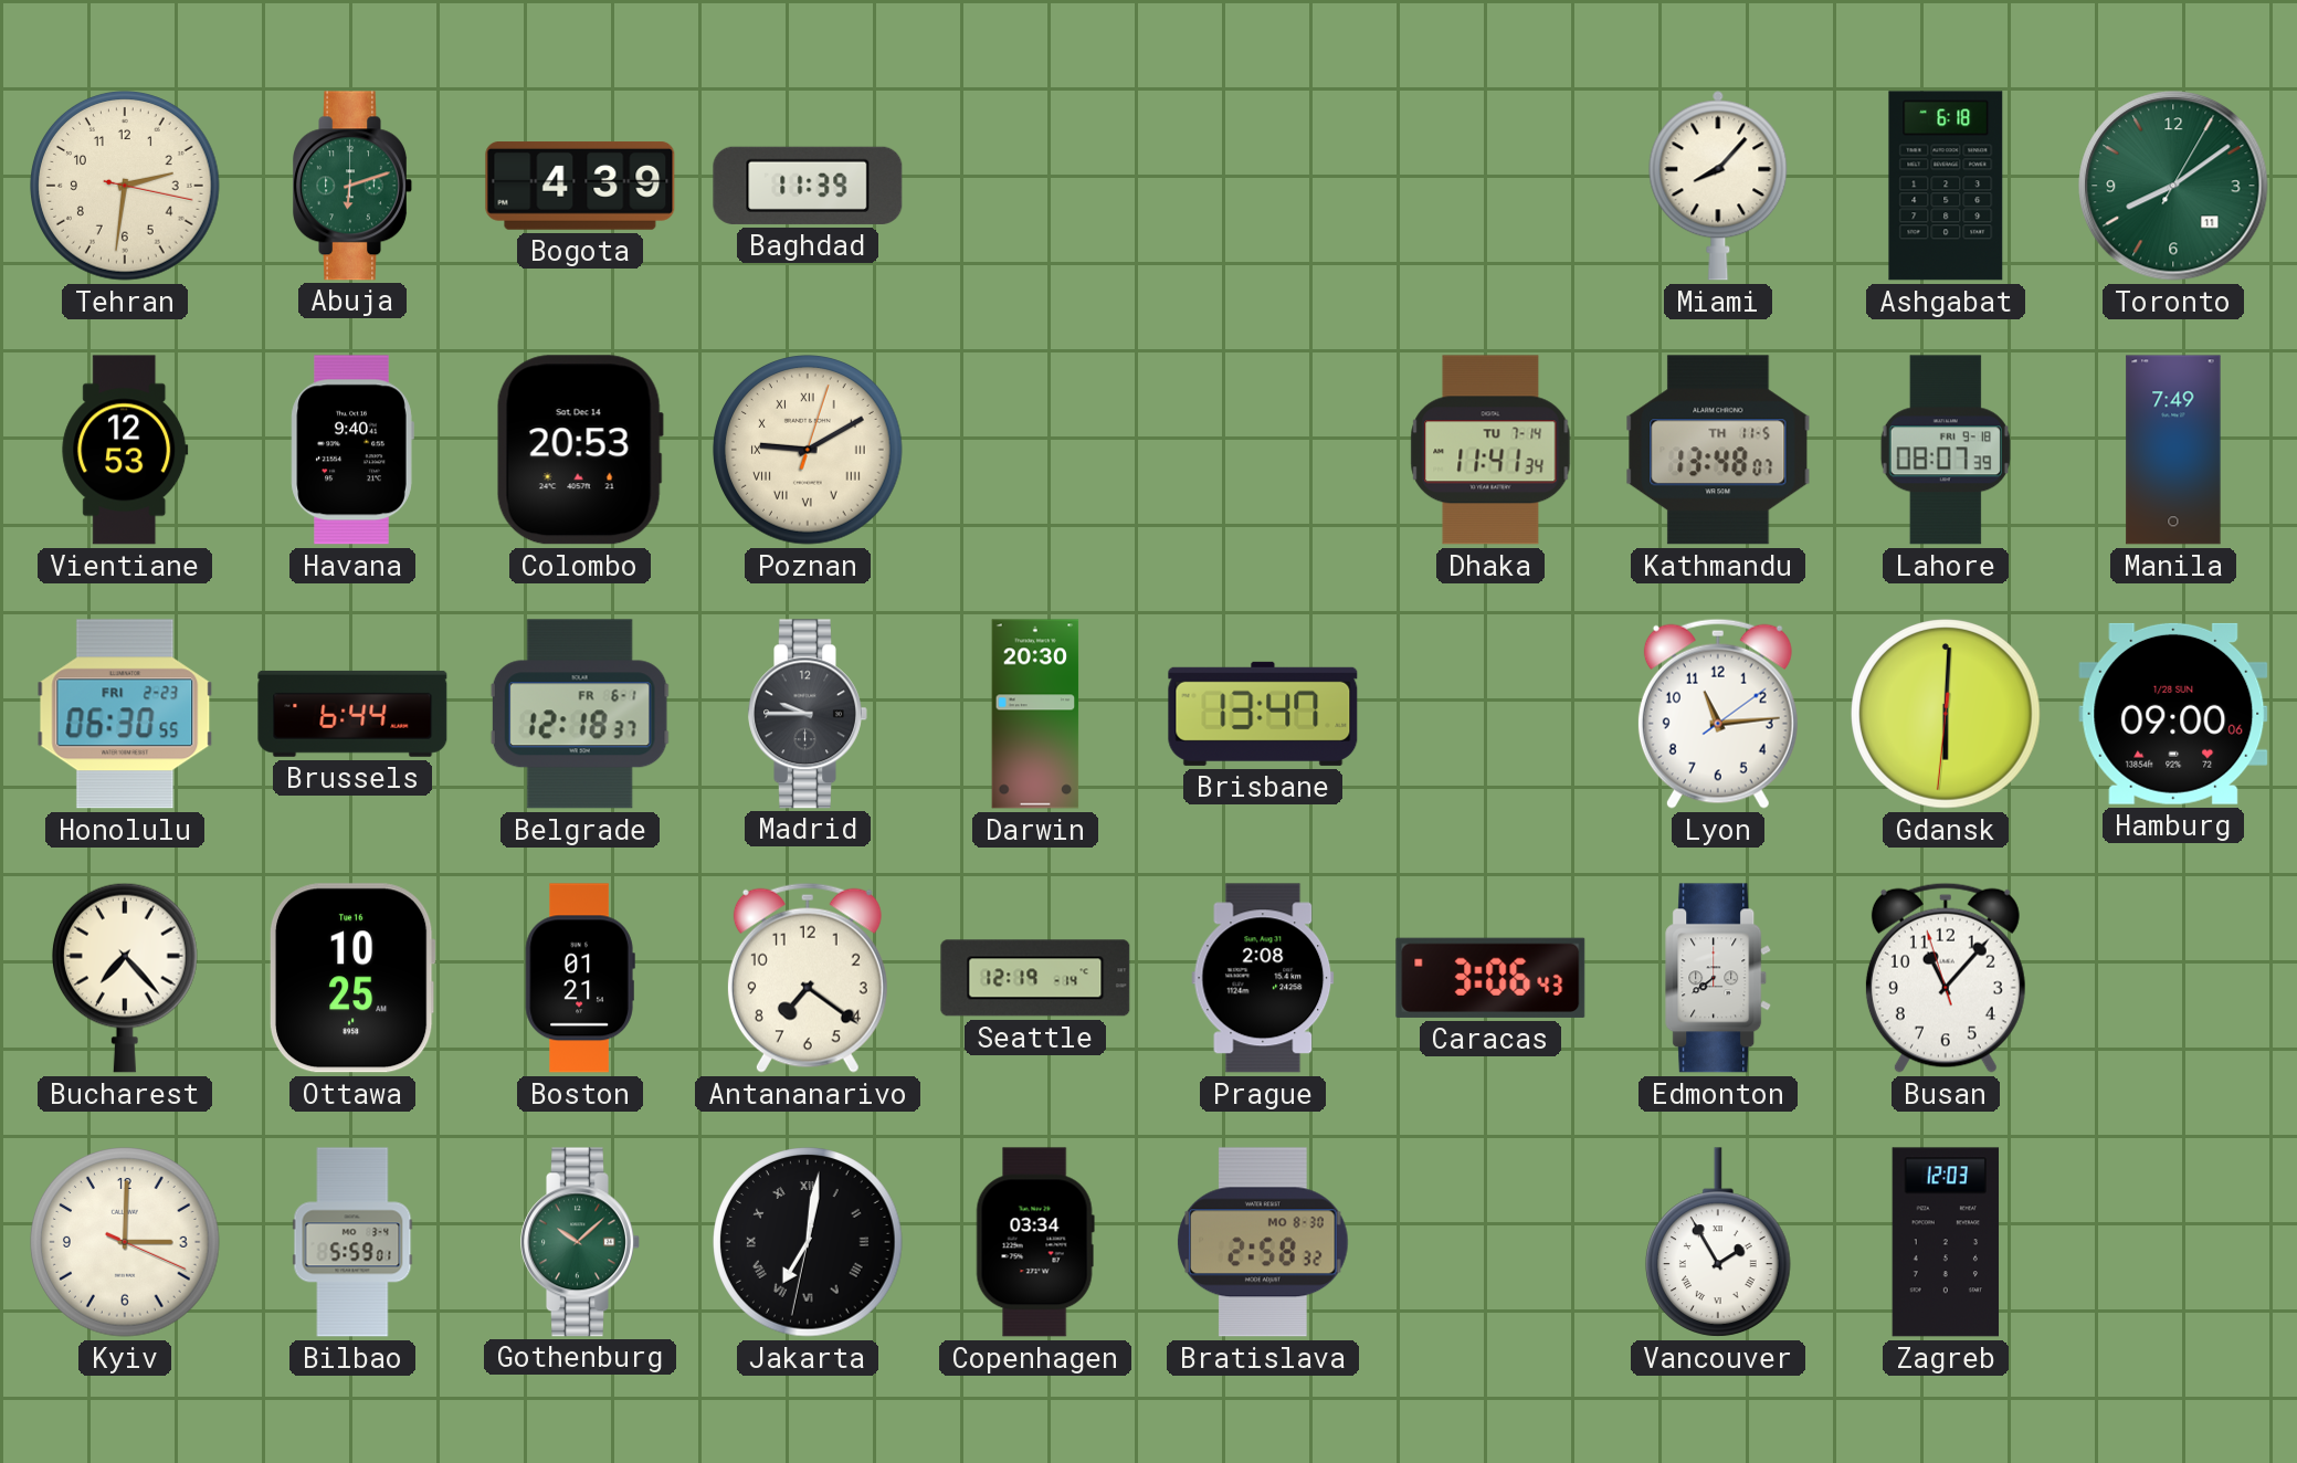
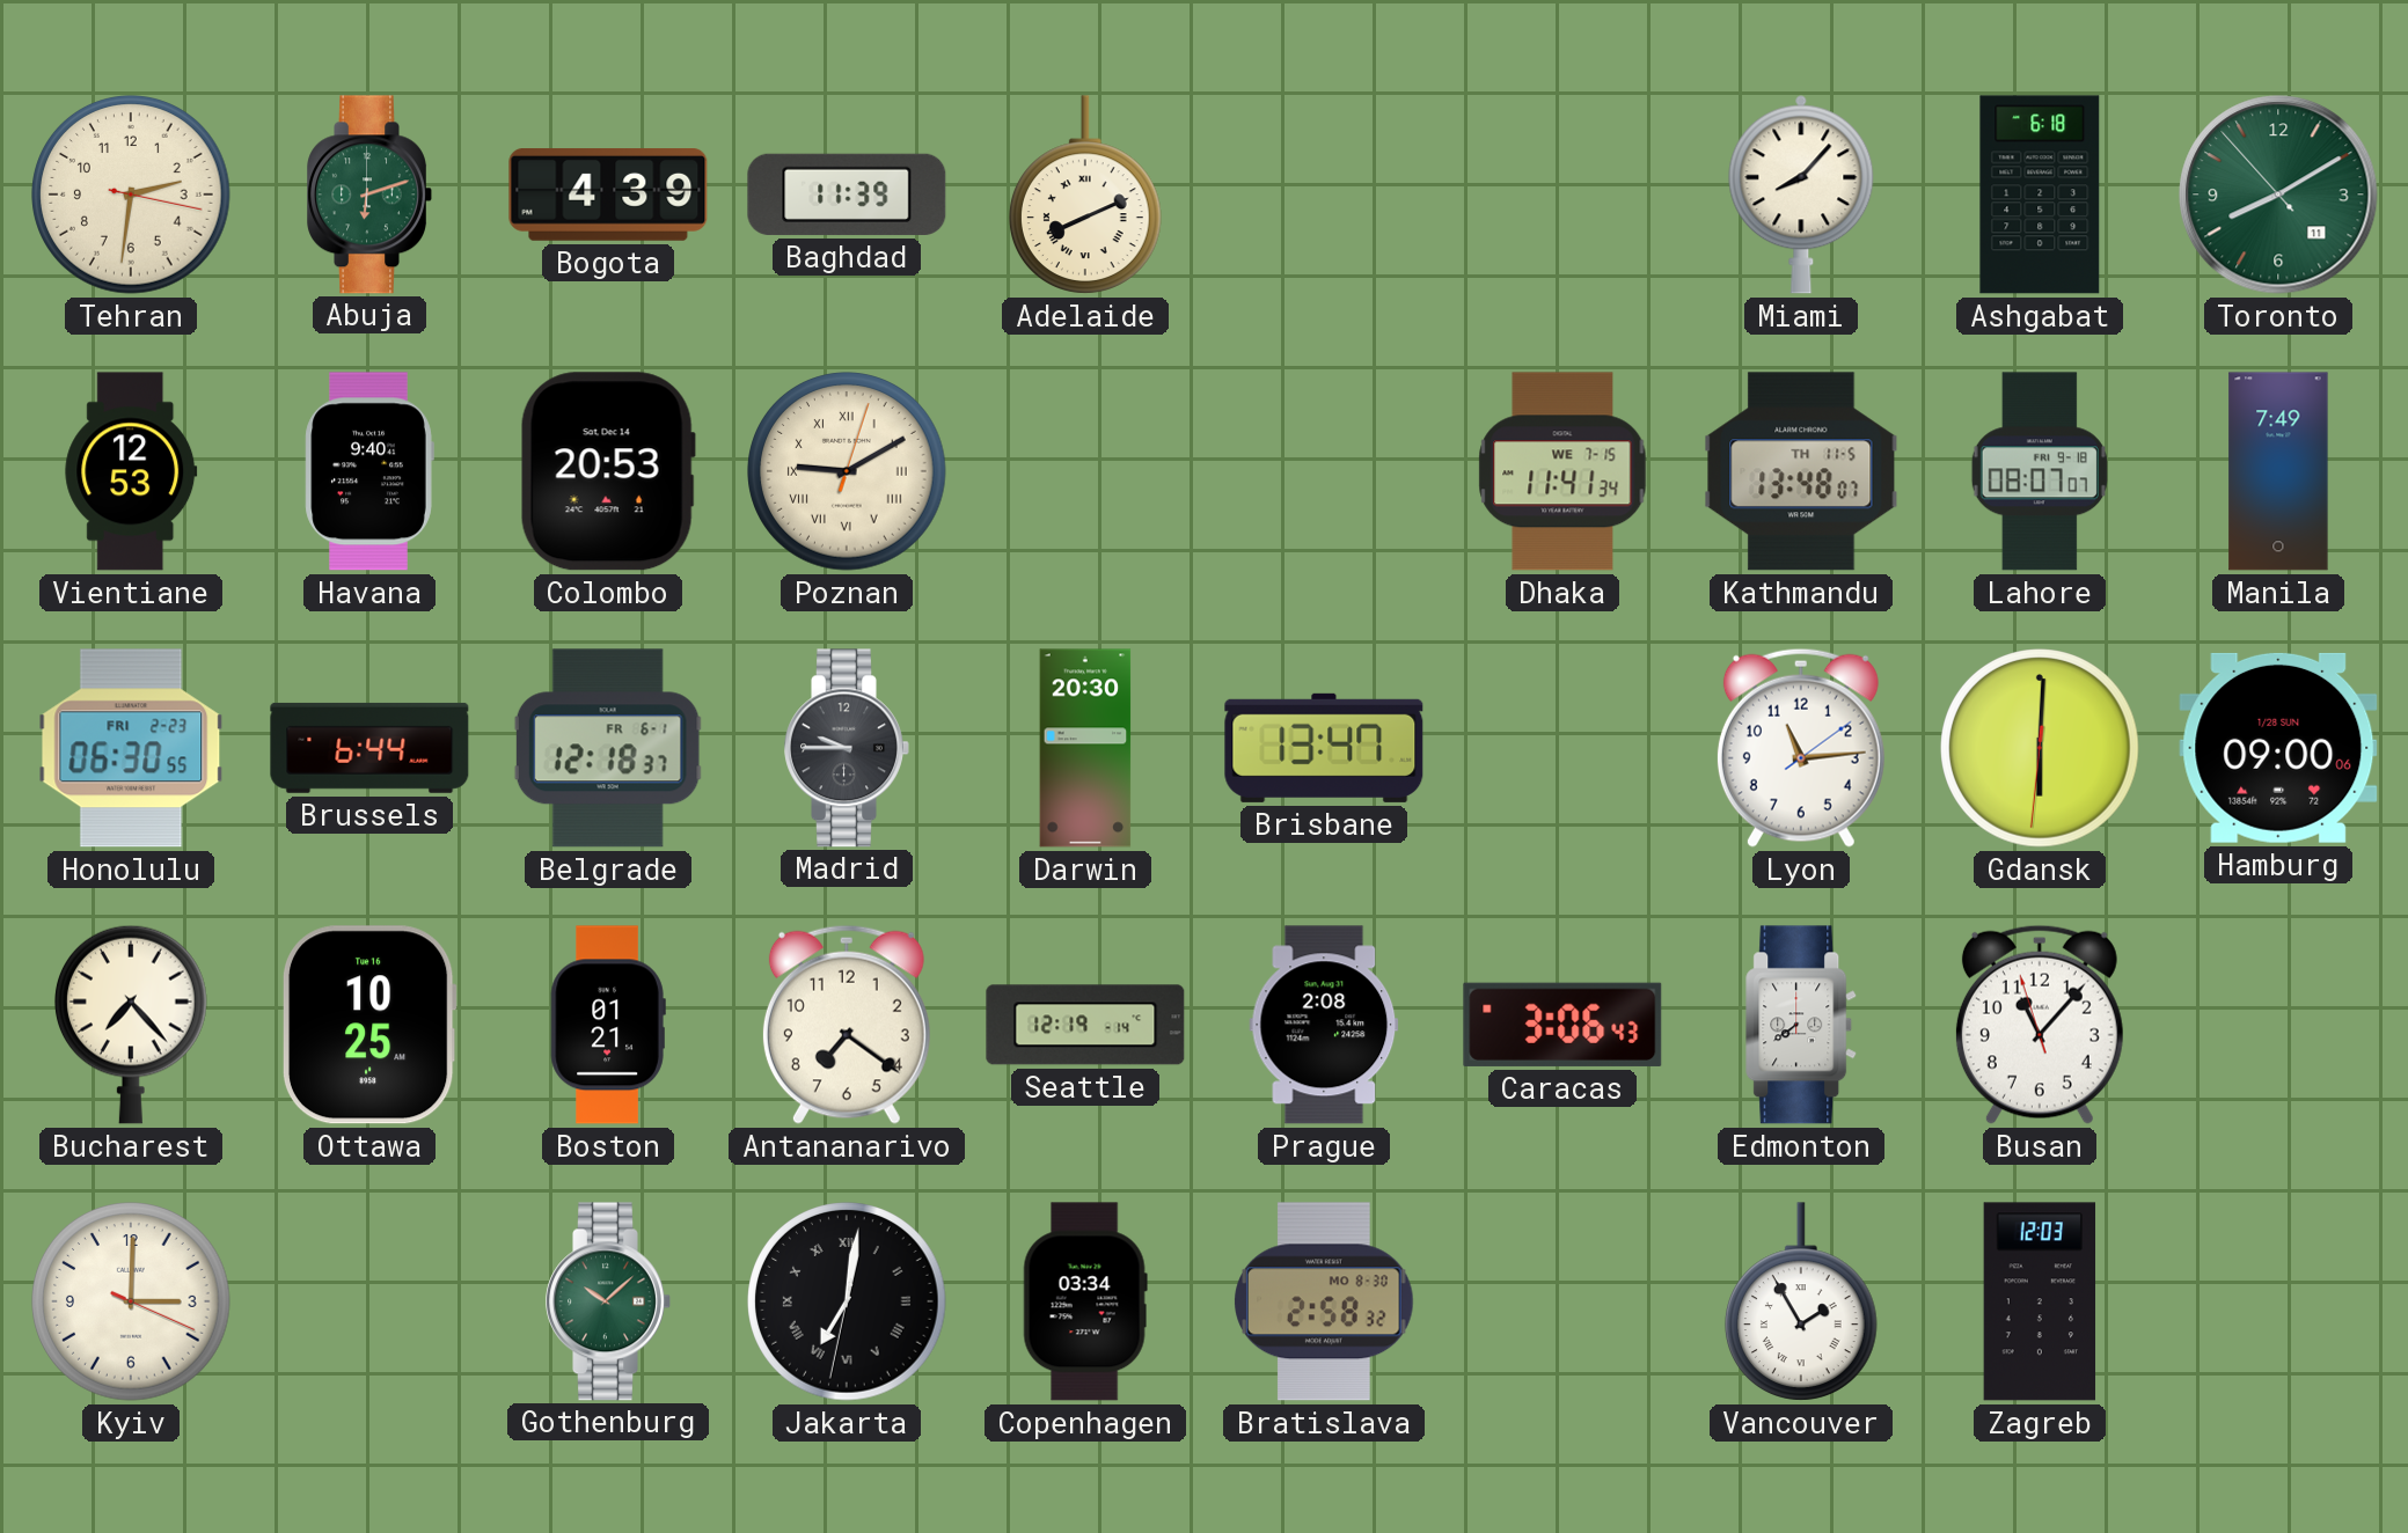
Adelaide: none -> 8:11 (1085, 195)
Toronto: 8:09:05 -> 8:09:53 (2278, 195)
Dhaka date: TU 7-14 -> WE 7-15 (1562, 471)
Lahore: 08:07:39 -> 08:07:07 (2040, 471)
Bilbao: 5:59 -> none (352, 1242)
